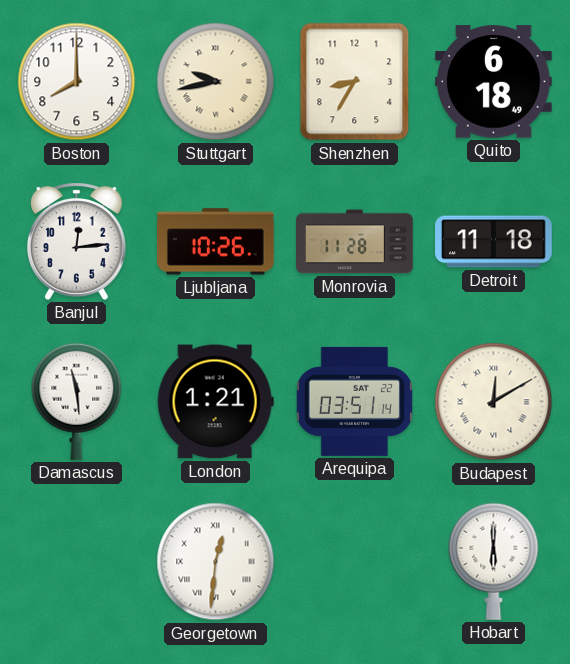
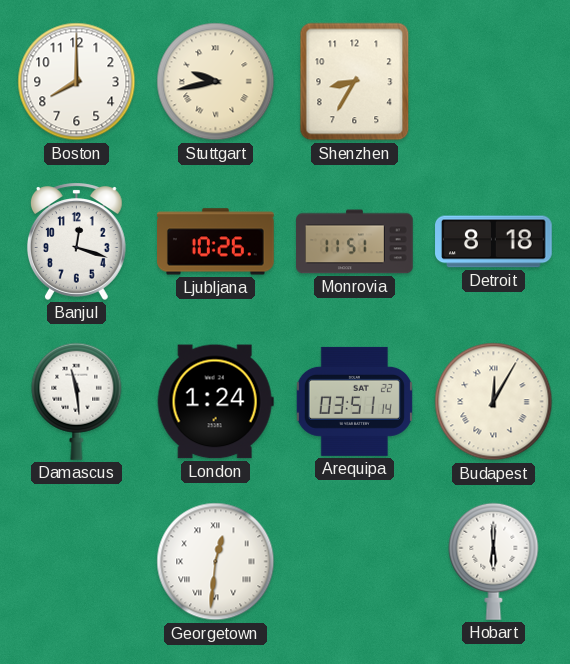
Quito: 6:18 -> none (494, 82)
Banjul: 12:14 -> 12:18 (76, 241)
Monrovia: 11:28 -> 11:51 (355, 242)
Detroit: 11:18 -> 8:18 (494, 242)
London: 1:21 -> 1:24 (215, 402)
Budapest: 12:10 -> 12:05 (494, 402)
